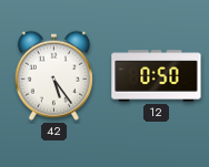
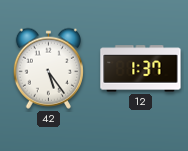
12: 0:50 -> 1:37 (141, 69)
